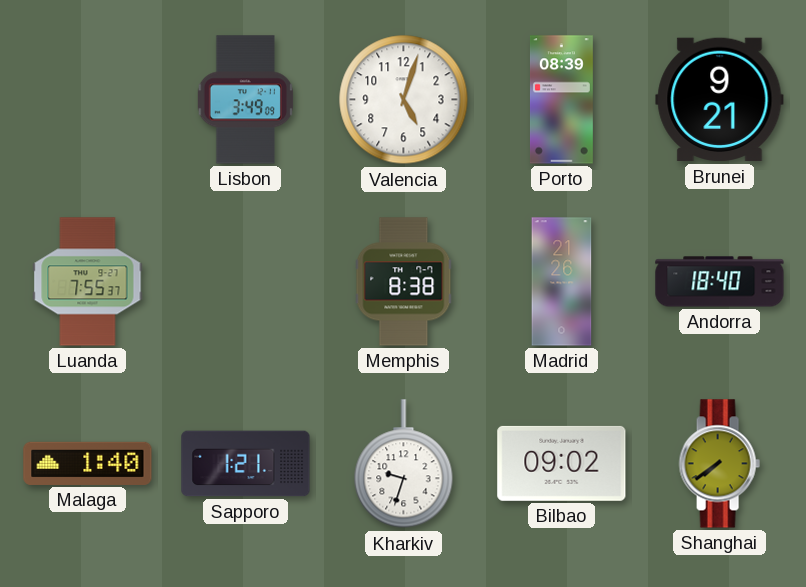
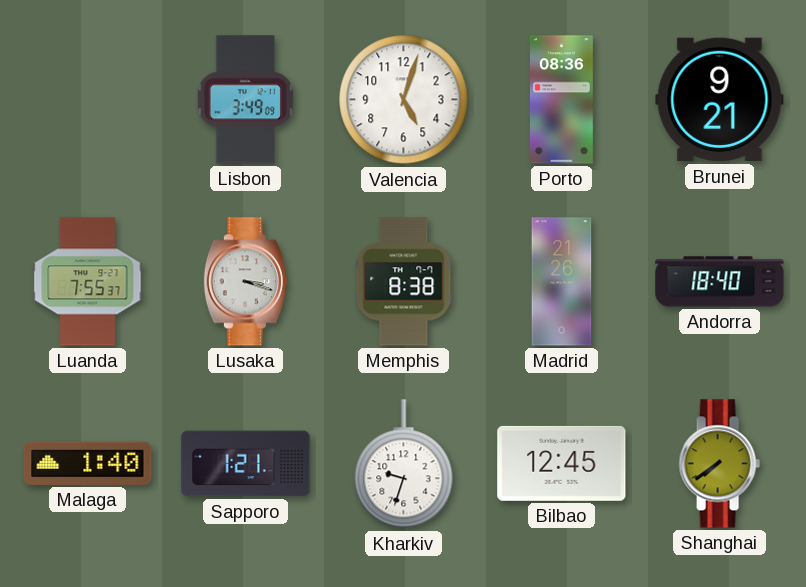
Porto: 08:39 -> 08:36 (561, 100)
Lusaka: none -> 3:18 (245, 282)
Bilbao: 09:02 -> 12:45 (562, 463)
